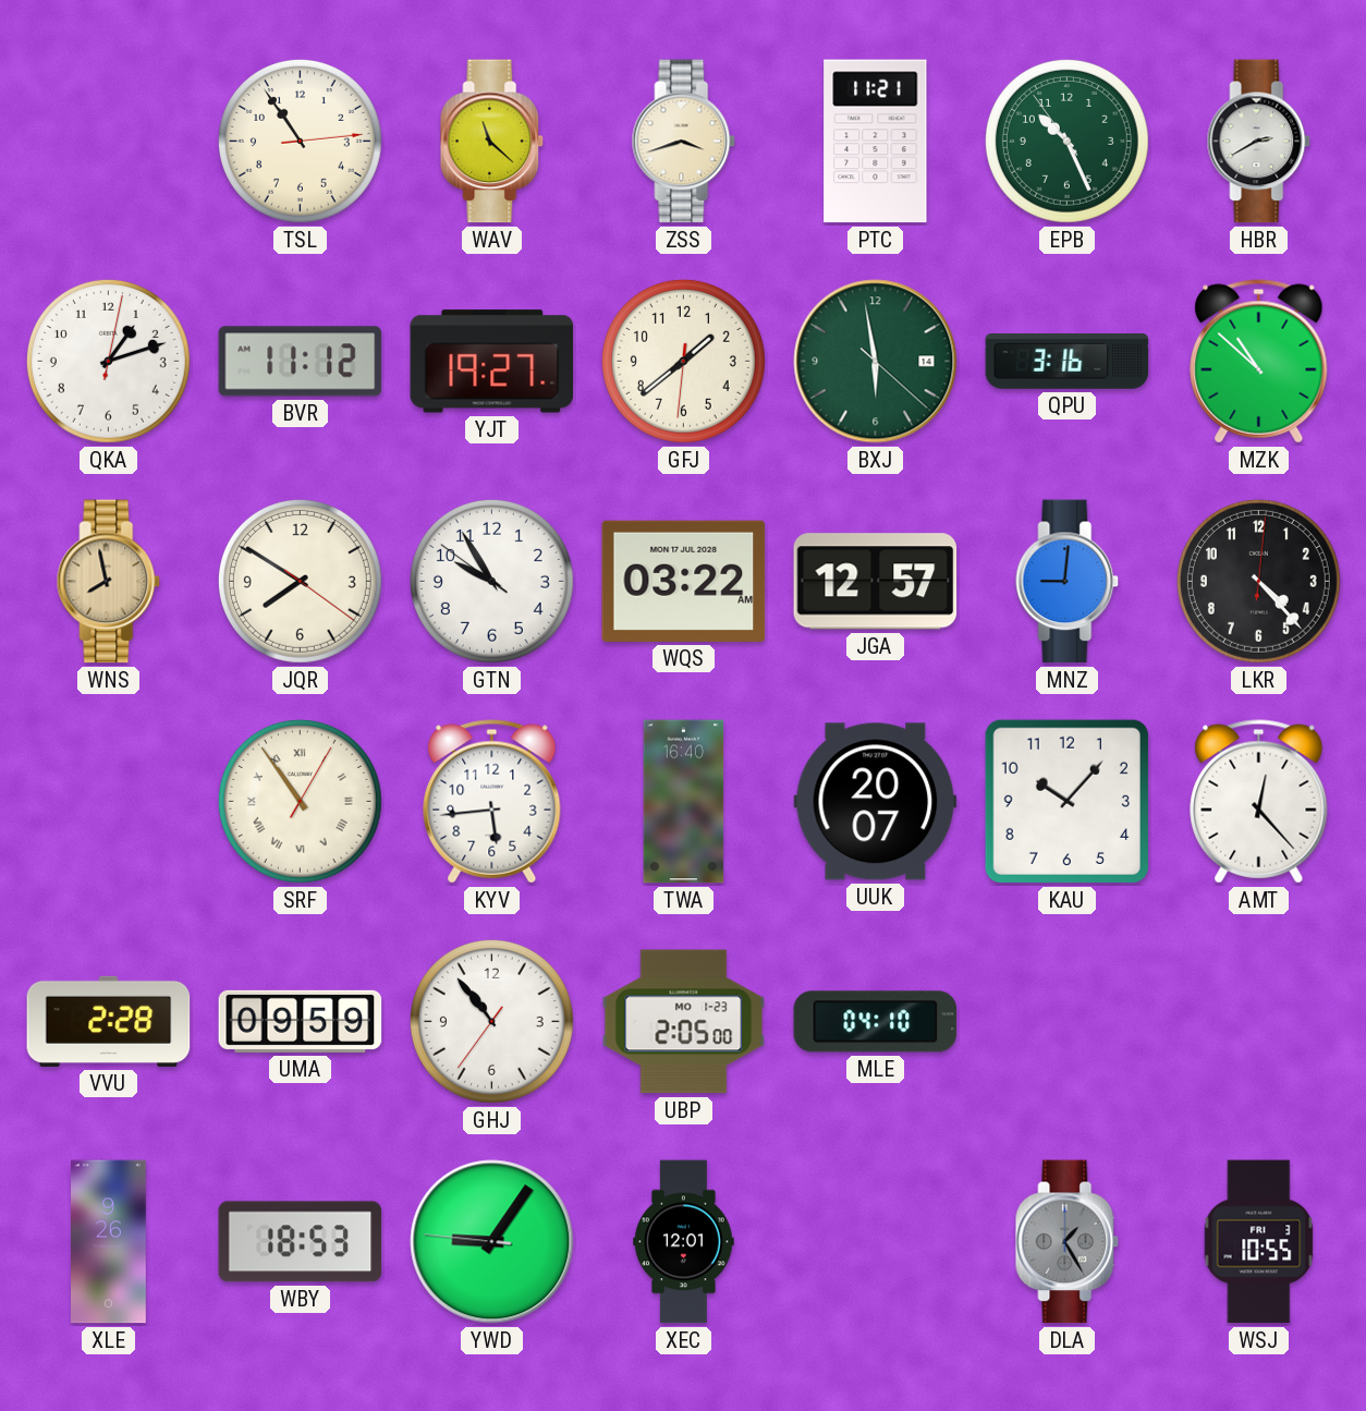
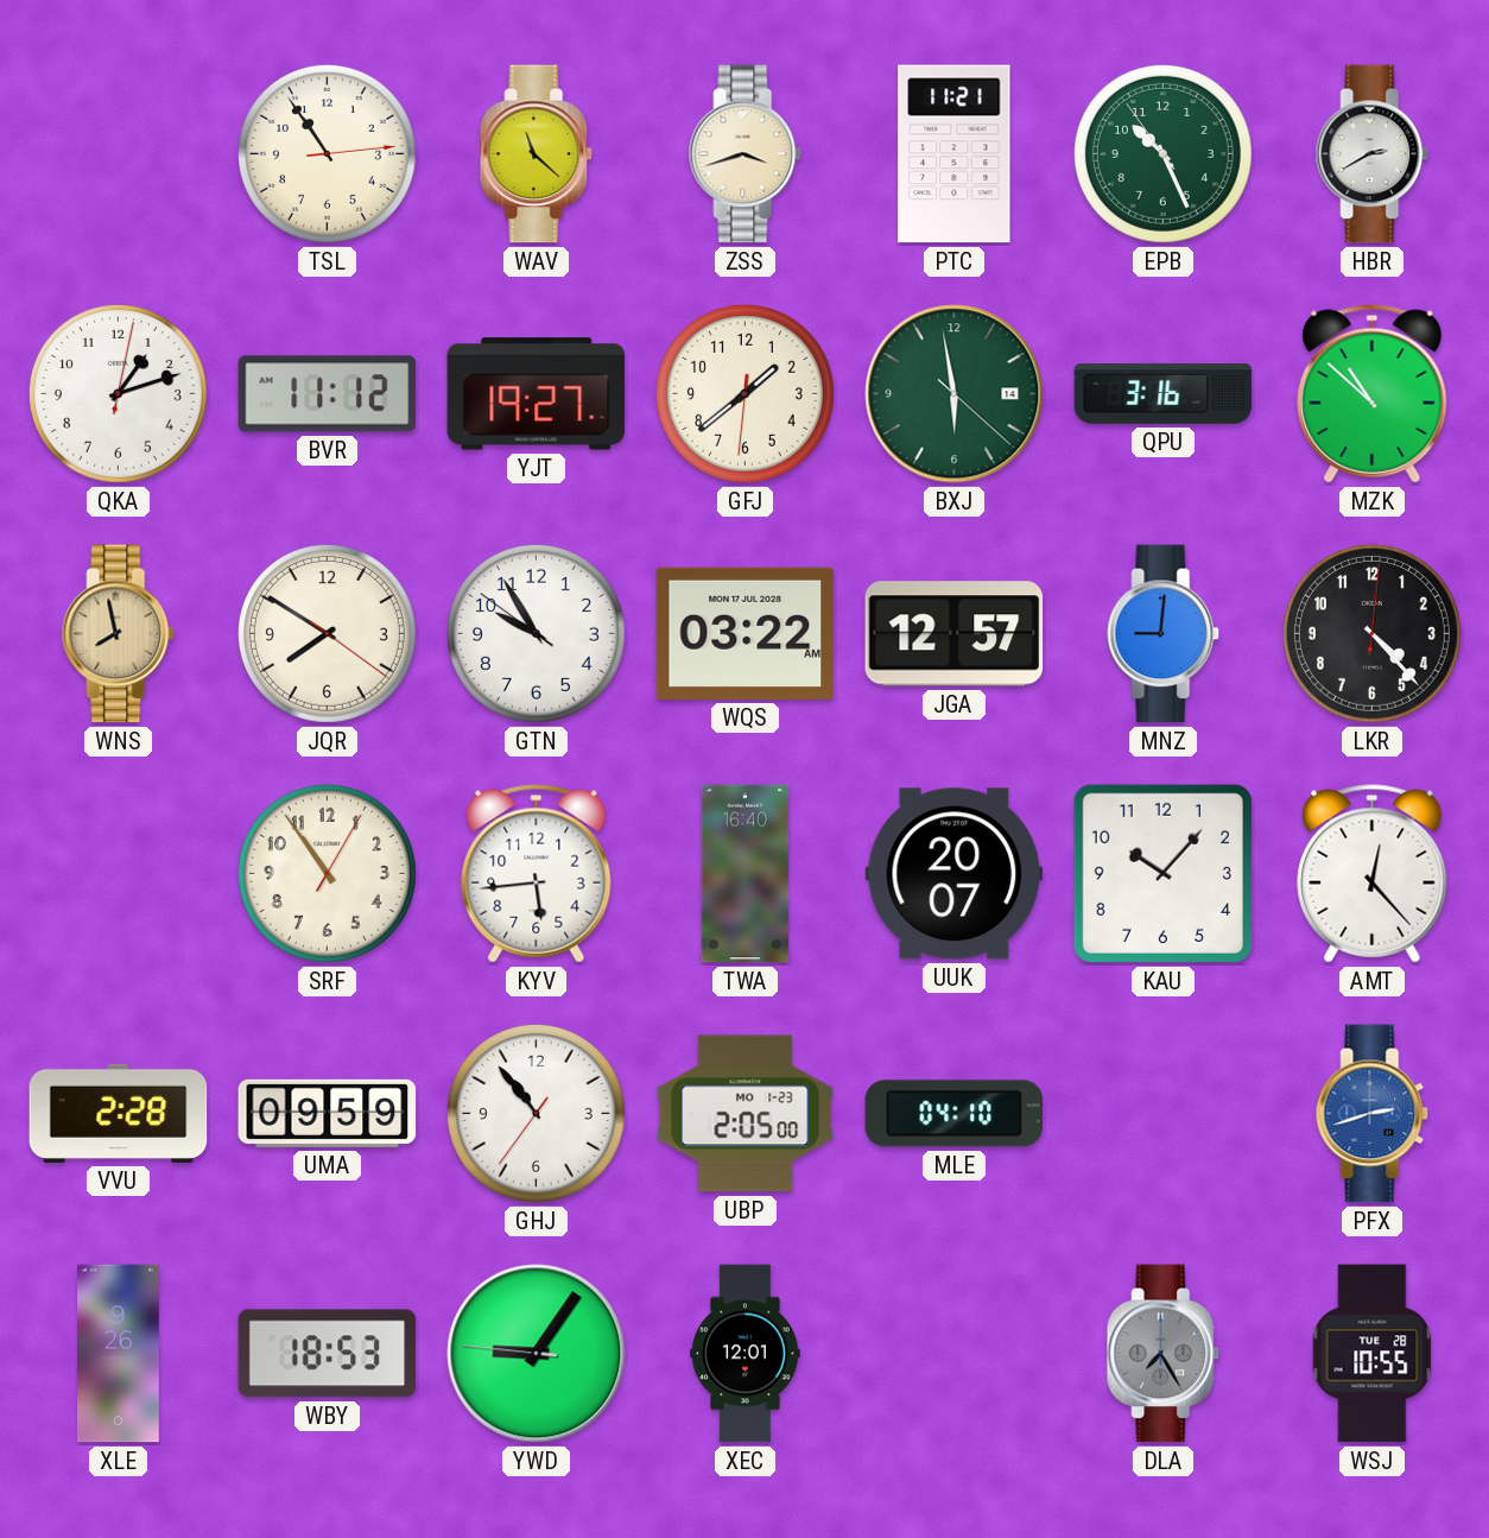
SRF numerals: Roman -> Arabic (327, 873)
PFX: none -> 2:42 (1373, 1114)
DLA: 1:25 -> 7:25 (1164, 1354)
WSJ date: FRI 3 -> TUE 28 (1373, 1354)
